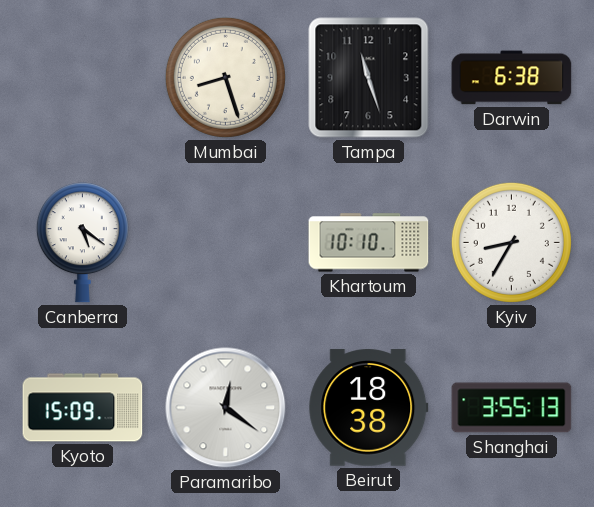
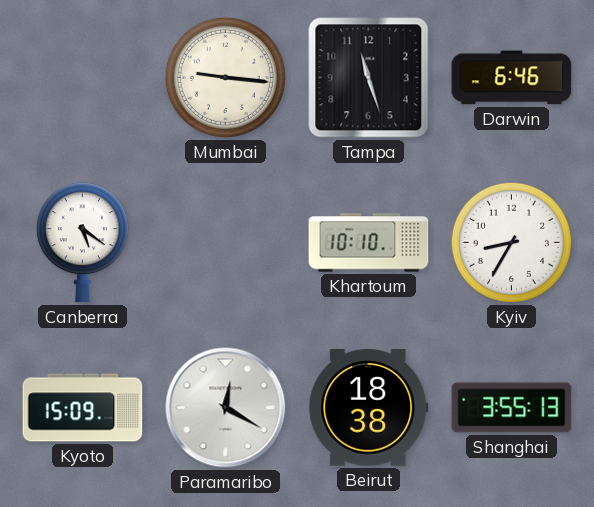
Mumbai: 8:27 -> 9:16 (225, 77)
Darwin: 6:38 -> 6:46 (512, 78)
Paramaribo: 12:21 -> 12:20 (226, 408)
